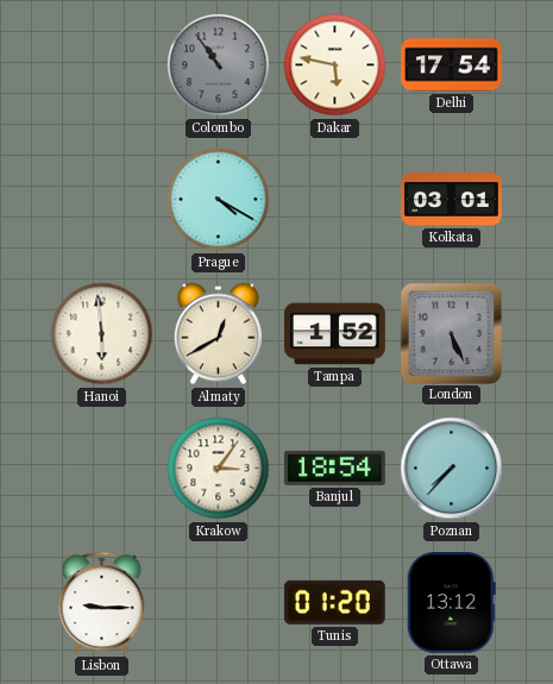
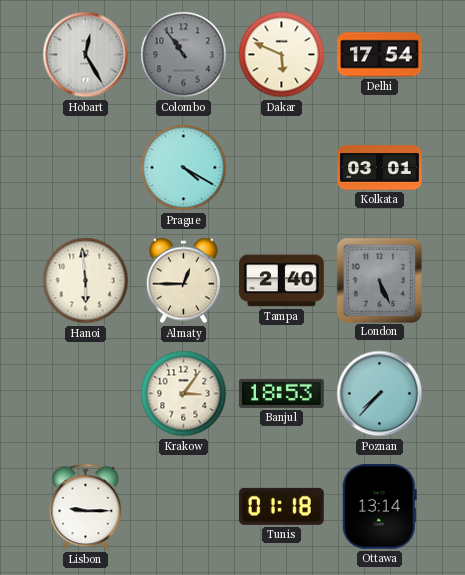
Hobart: none -> 12:25 (86, 55)
Dakar: 5:47 -> 5:49 (282, 55)
Almaty: 12:40 -> 12:45 (183, 281)
Tampa: 1:52 -> 2:40 (282, 281)
Banjul: 18:54 -> 18:53 (282, 393)
Tunis: 01:20 -> 01:18 (281, 506)
Ottawa: 13:12 -> 13:14 (379, 507)
